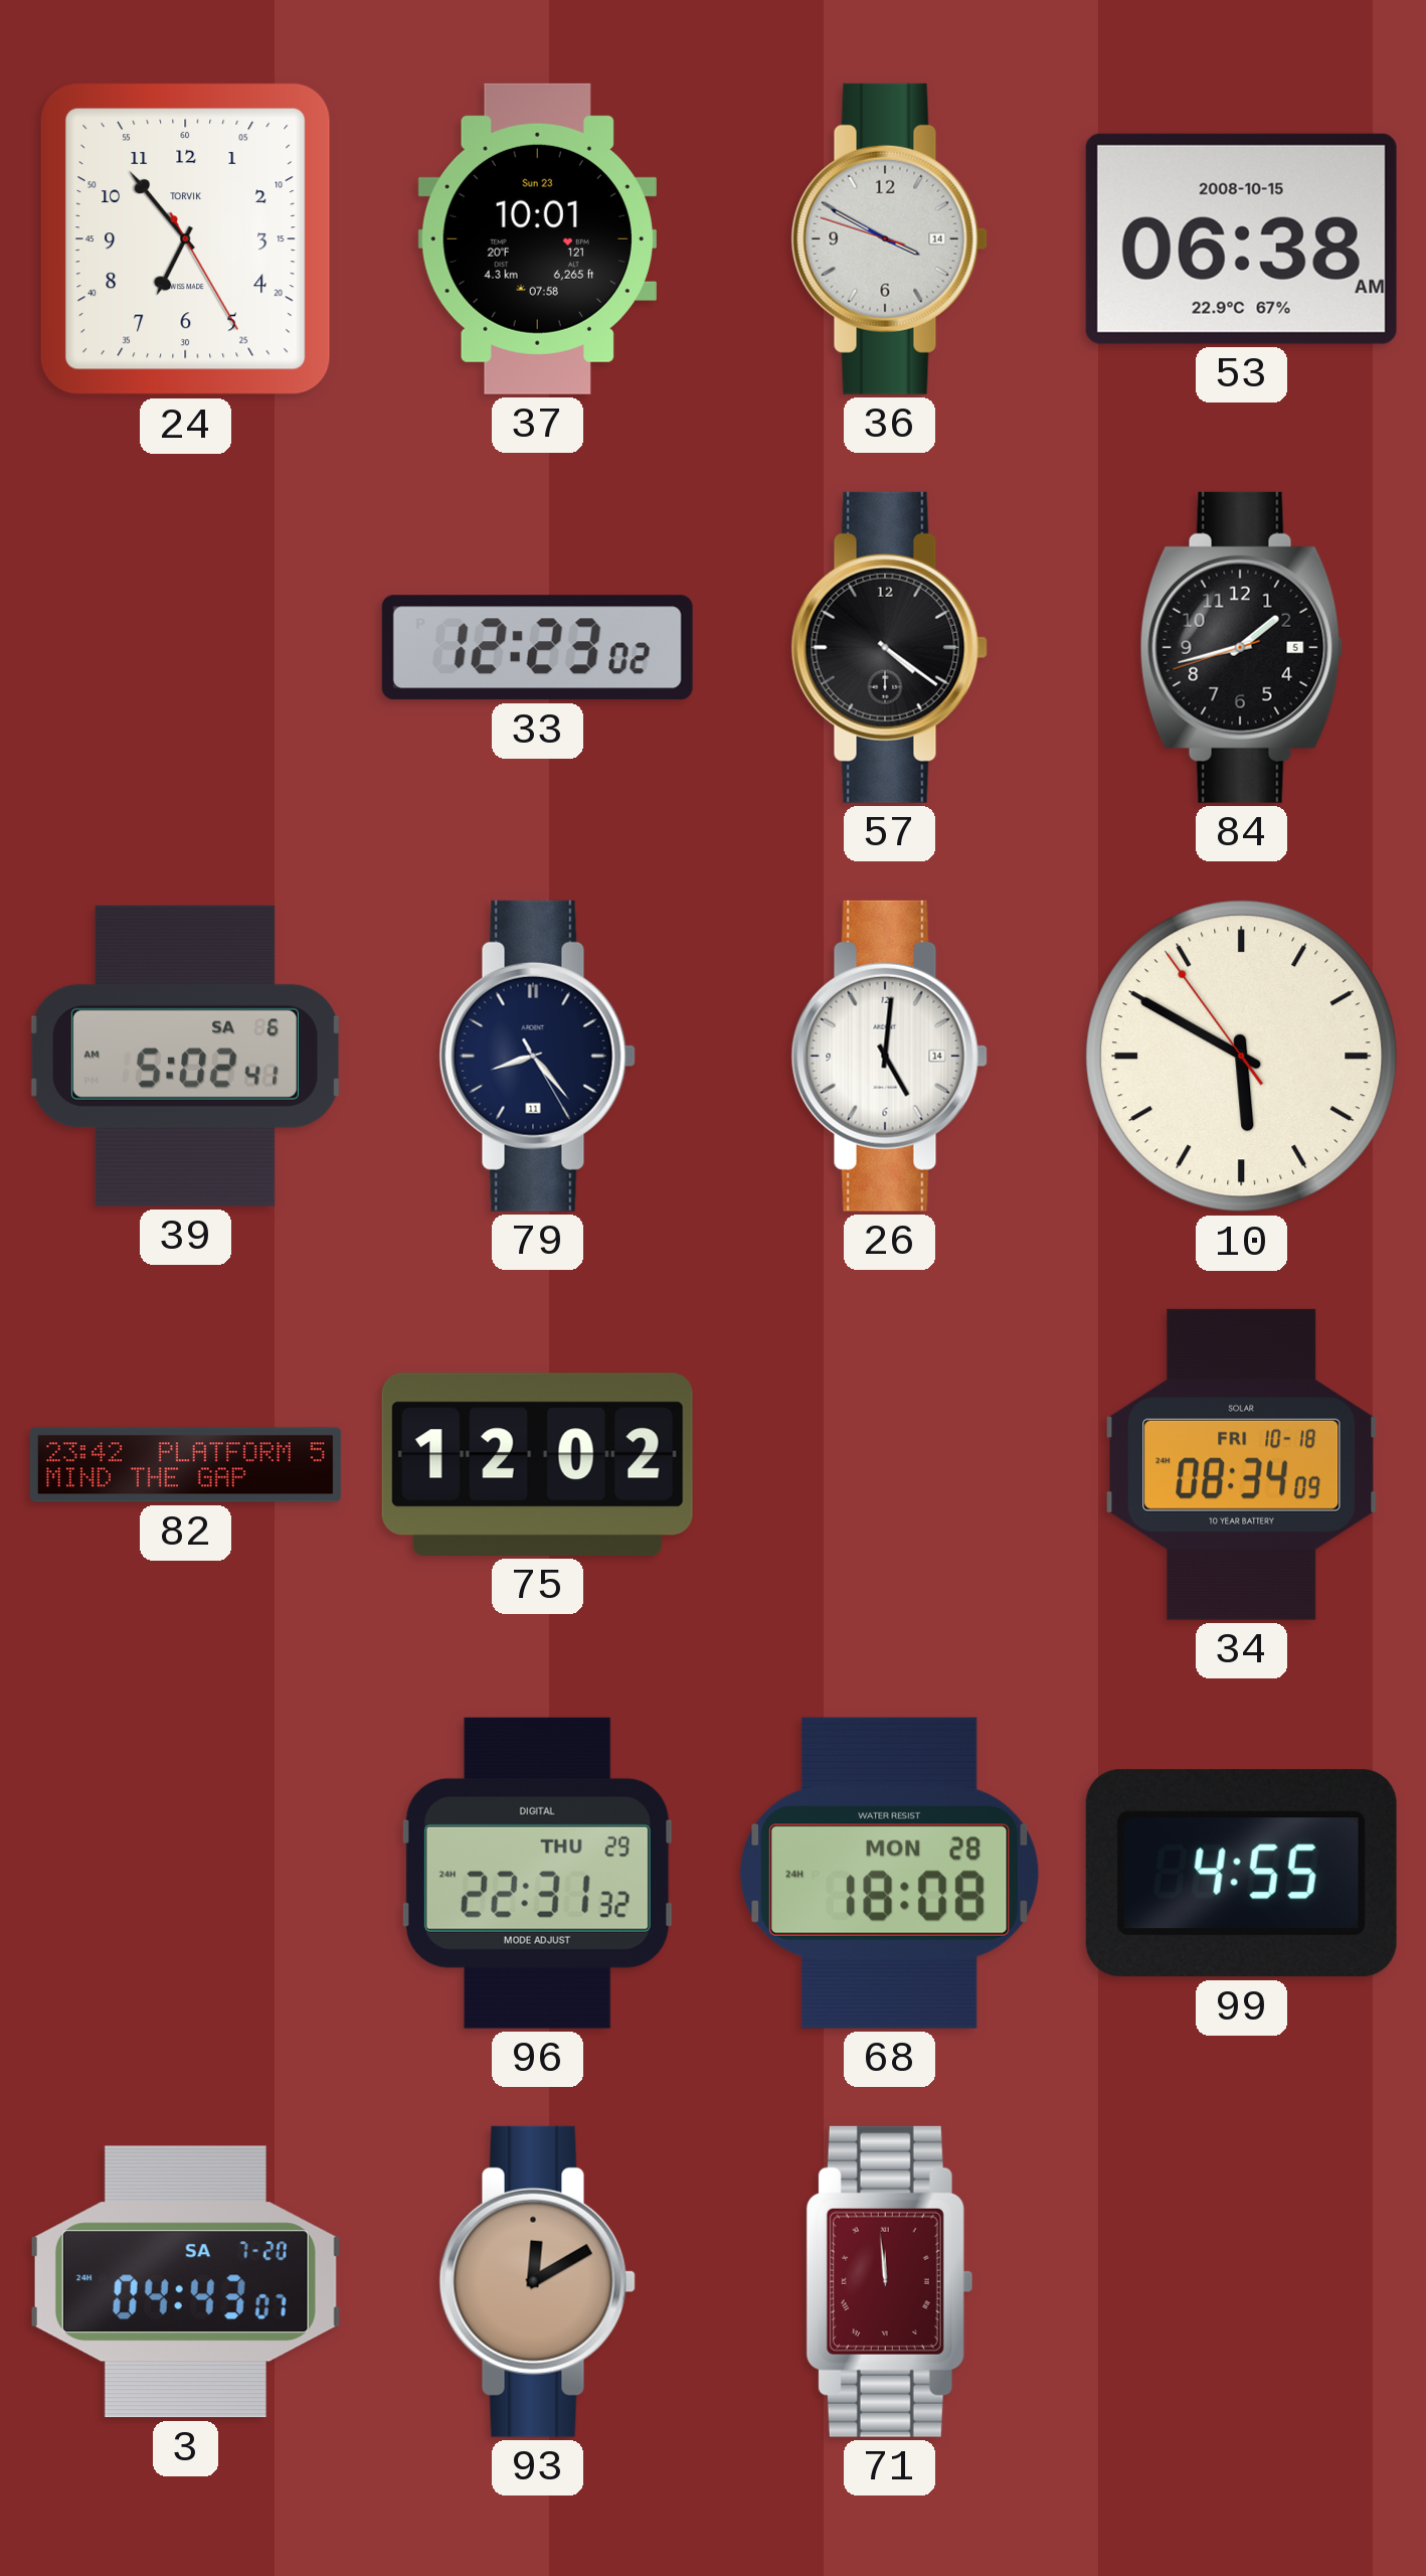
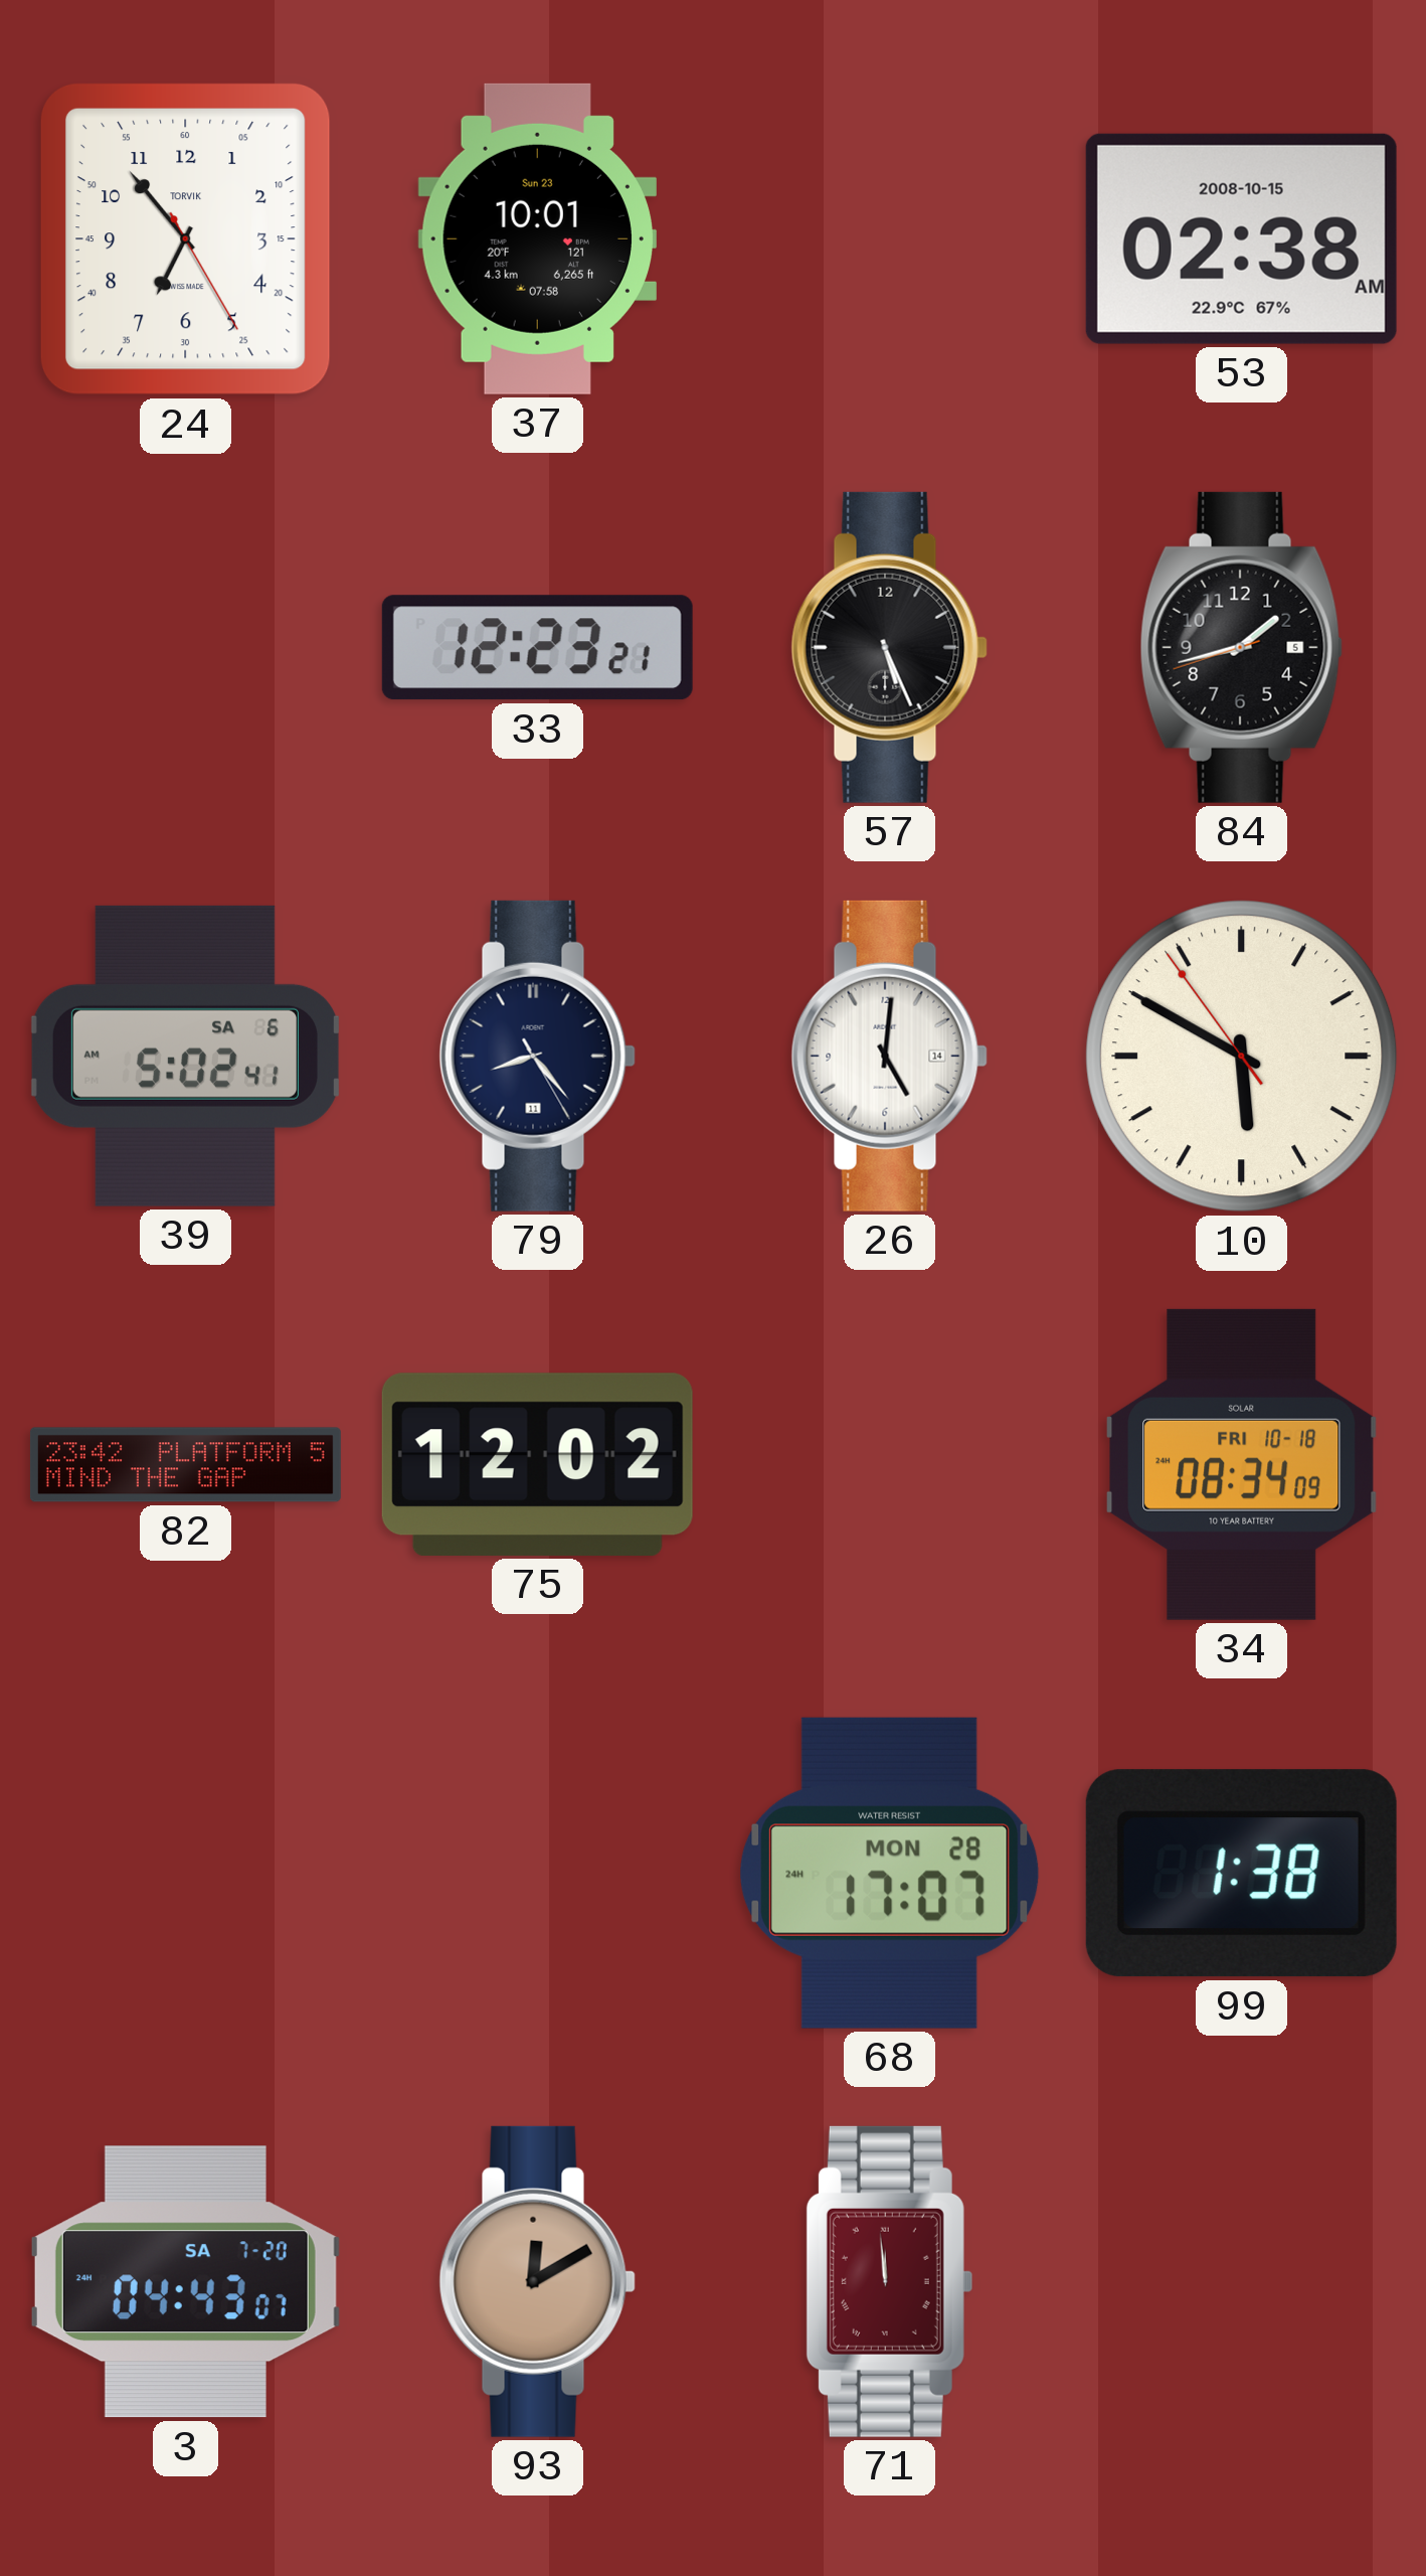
36: 3:49 -> none (889, 238)
53: 06:38 -> 02:38 (1241, 238)
33: 12:23:02 -> 12:23:21 (537, 648)
57: 4:21 -> 5:26 (889, 647)
96: 22:31 -> none (537, 1873)
68: 18:08 -> 17:07 (890, 1873)
99: 4:55 -> 1:38 (1241, 1874)
